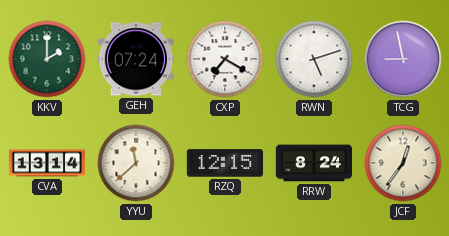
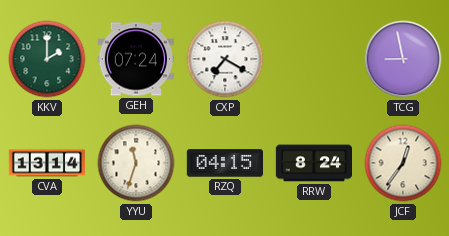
RWN: 5:12 -> none (314, 59)
YYU: 11:38 -> 11:33 (136, 163)
RZQ: 12:15 -> 04:15 (224, 163)
